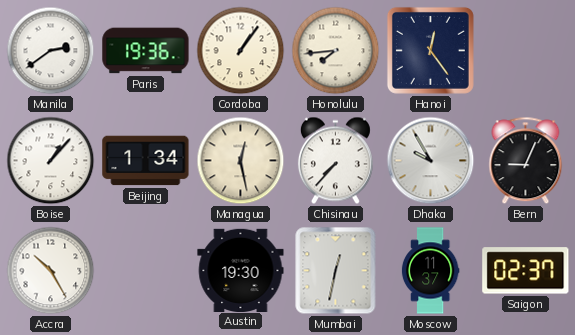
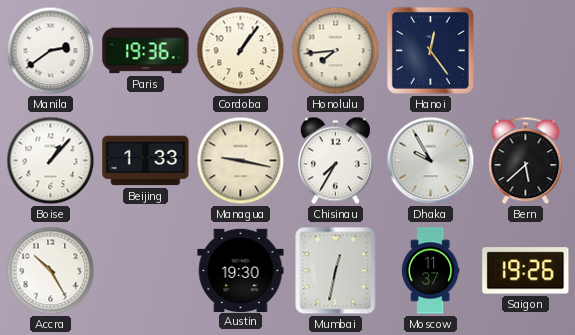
Beijing: 1:34 -> 1:33 (146, 161)
Managua: 12:28 -> 9:17 (241, 161)
Chisinau: 7:37 -> 7:35 (335, 161)
Bern: 9:04 -> 5:38 (526, 161)
Saigon: 02:37 -> 19:26 (526, 271)
